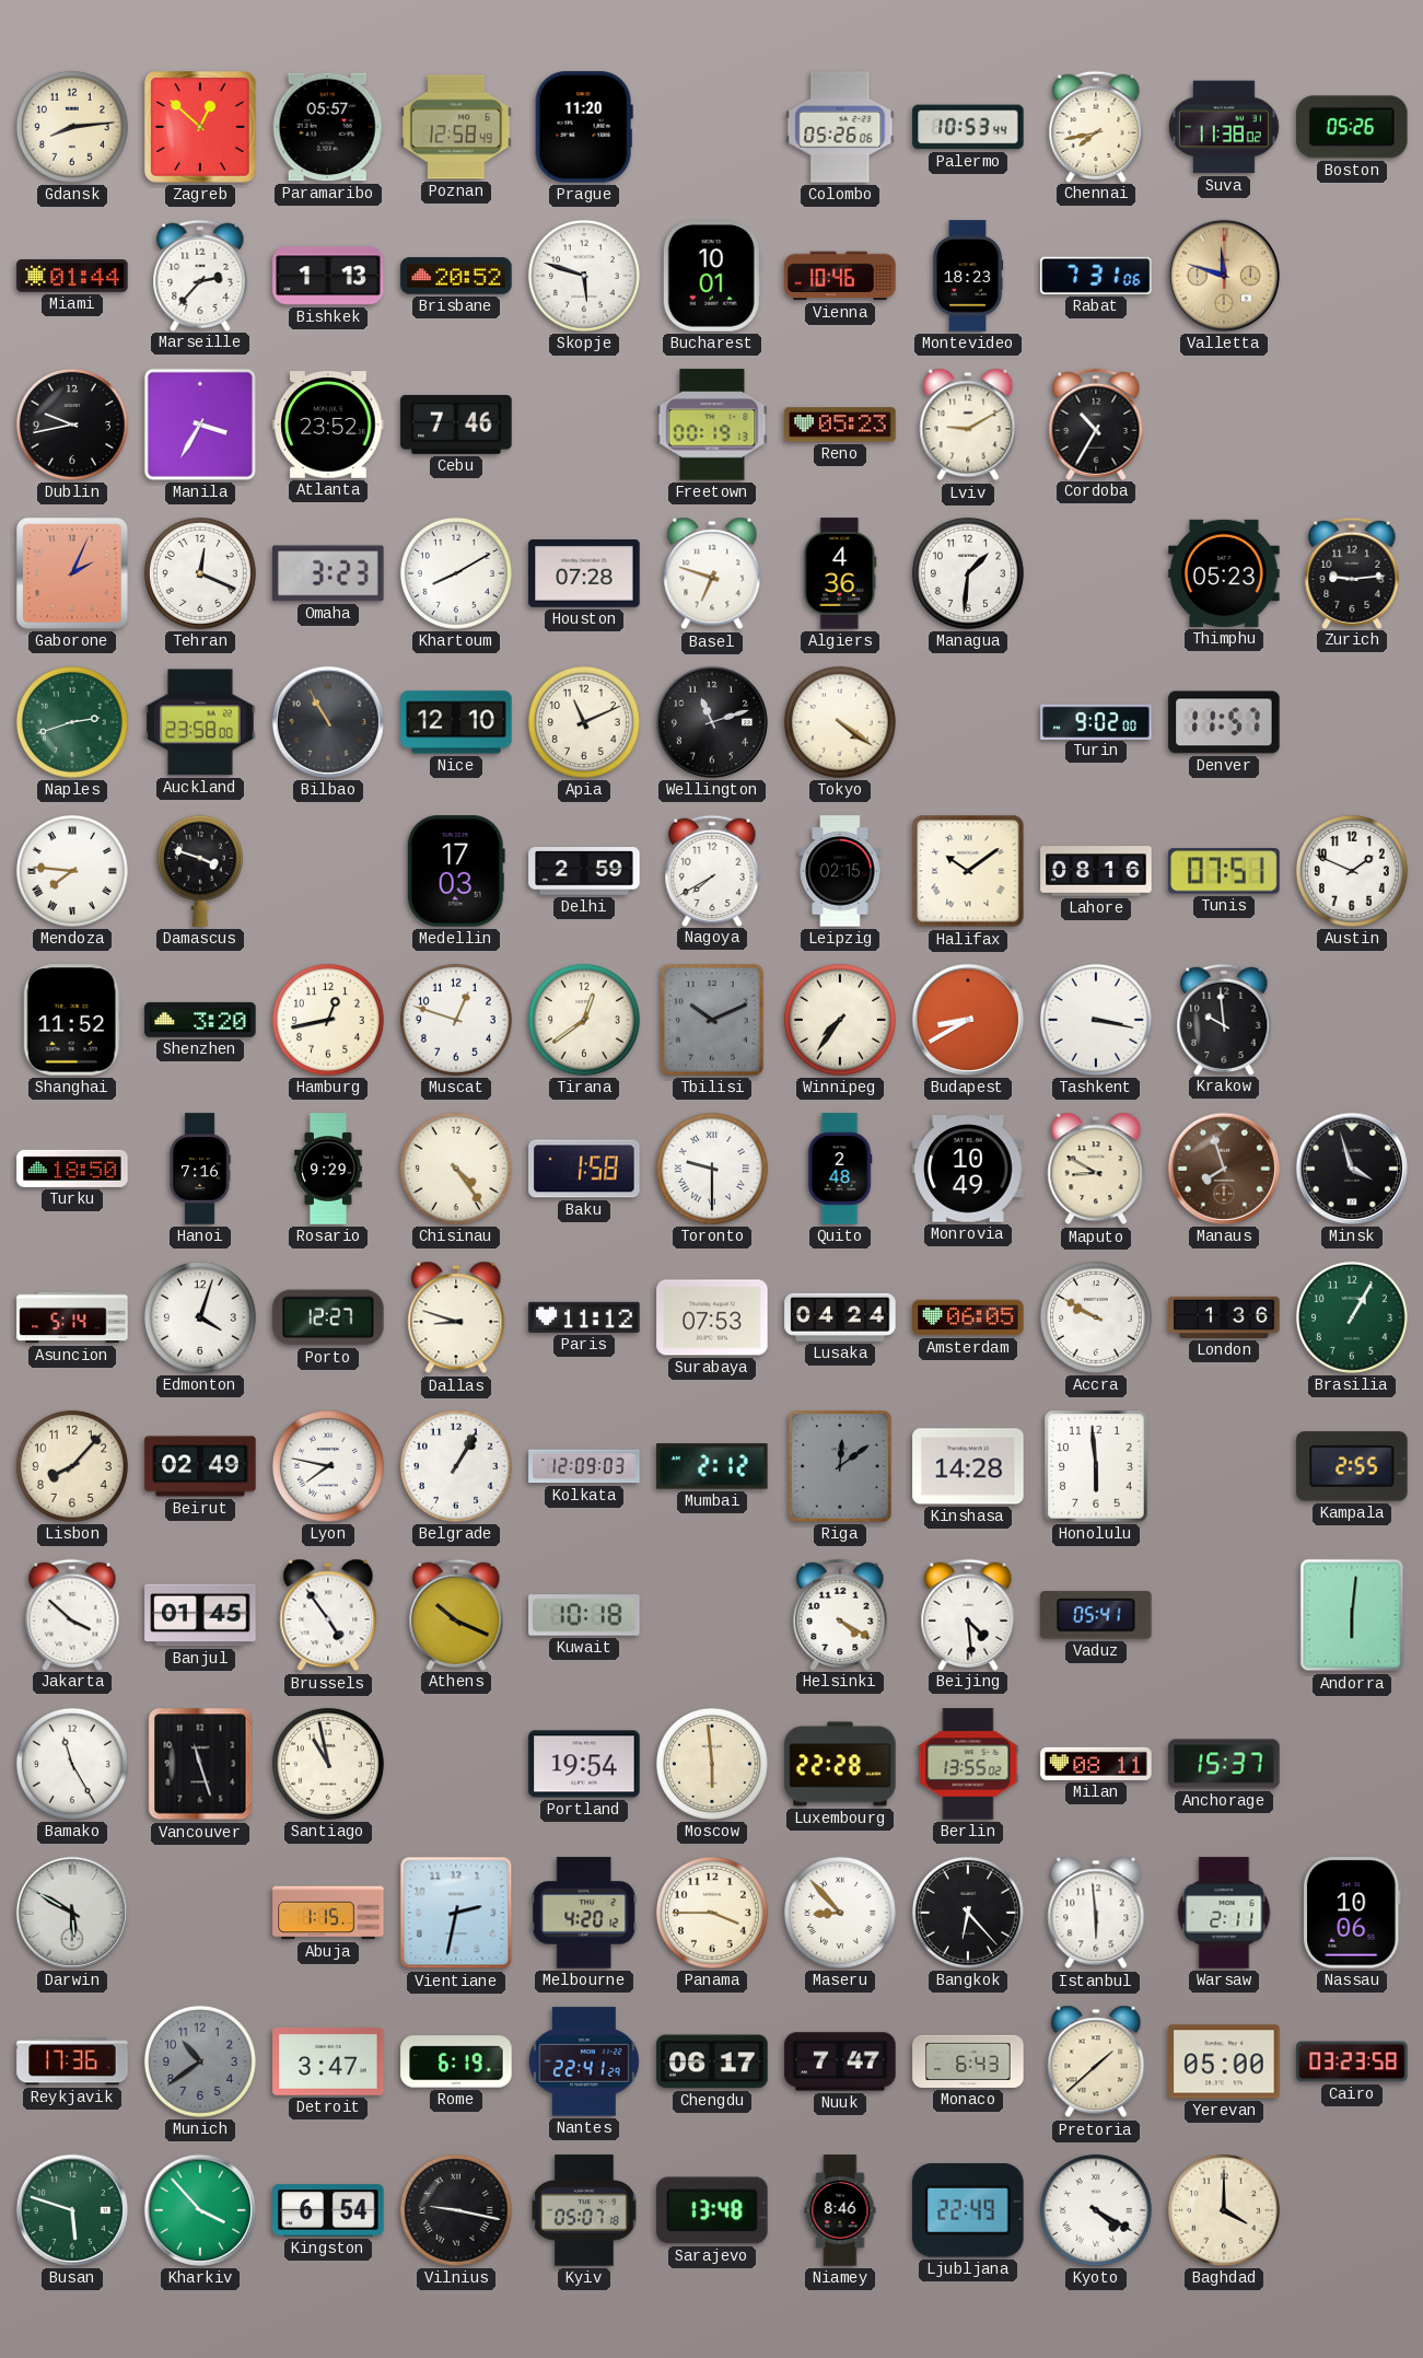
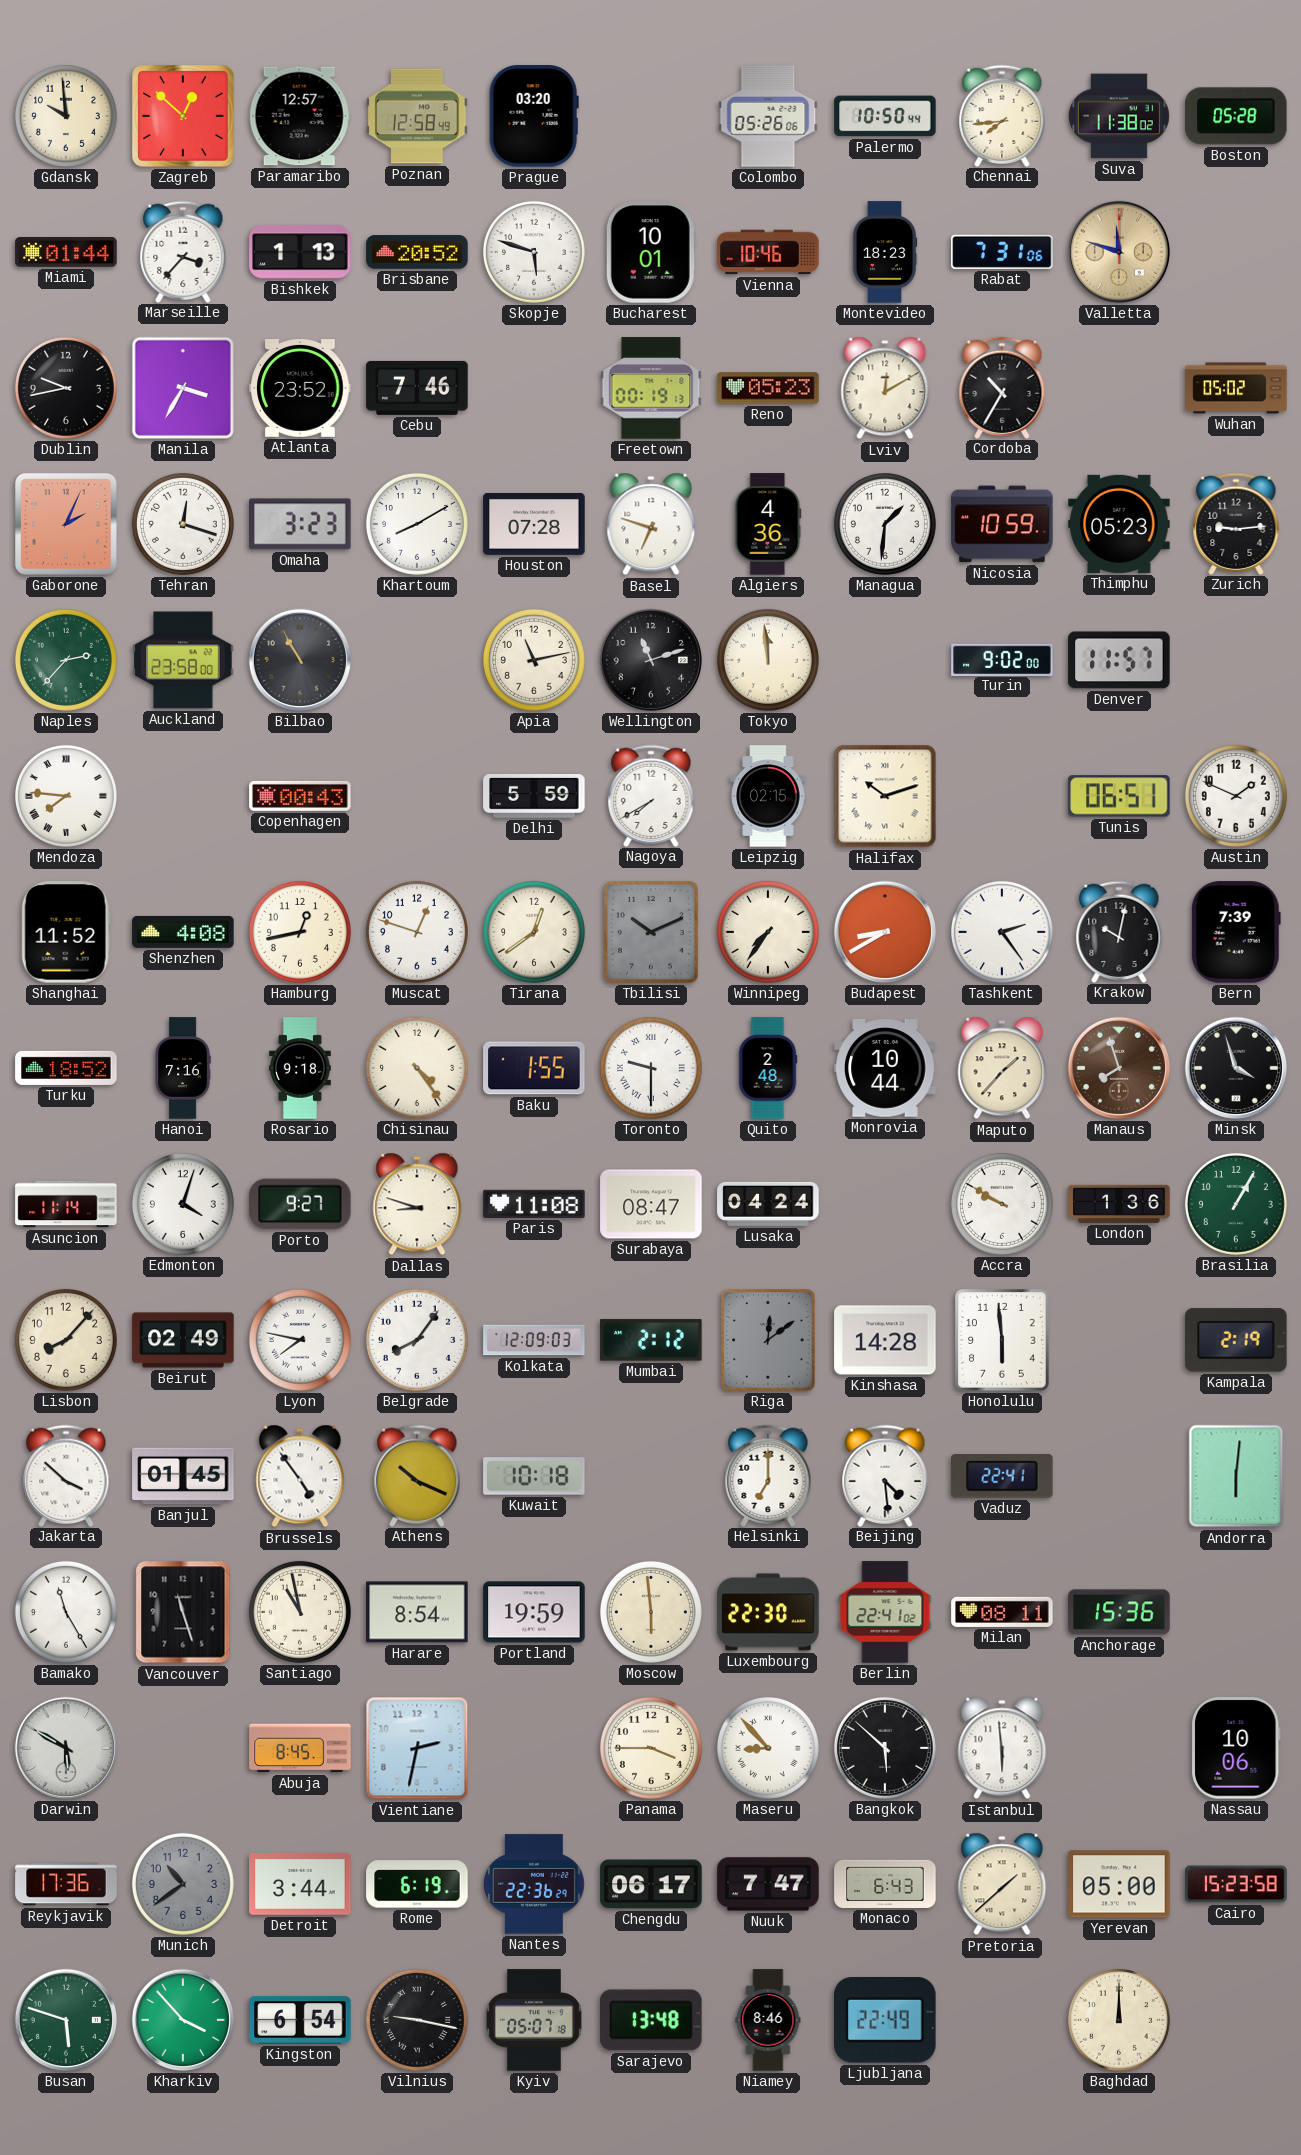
Gdansk: 8:14 -> 9:59 (66, 116)
Paramaribo: 05:57 -> 12:57 (300, 116)
Prague: 11:20 -> 03:20 (534, 116)
Palermo: 10:53 -> 10:50 (885, 116)
Chennai: 7:43 -> 7:44 (1002, 115)
Boston: 05:26 -> 05:28 (1236, 116)
Marseille: 2:37 -> 3:37 (183, 251)
Lviv: 9:10 -> 12:10 (885, 388)
Wuhan: none -> 05:02 (1236, 388)
Tehran: 12:19 -> 12:18 (183, 524)
Nicosia: none -> 10:59 (1002, 524)
Naples: 2:42 -> 2:37 (66, 660)
Nice: 12:10 -> none (456, 722)
Apia: 11:11 -> 11:13 (534, 660)
Tokyo: 4:21 -> 11:59 (768, 660)
Damascus: 3:48 -> none (200, 871)
Copenhagen: none -> 00:43 (300, 796)
Medellin: 17:03 -> none (456, 871)
Delhi: 2:59 -> 5:59 (534, 797)
Halifax: 10:09 -> 10:12 (885, 796)
Lahore: 08:16 -> none (1096, 871)
Tunis: 07:51 -> 06:51 (1119, 796)
Shenzhen: 3:20 -> 4:08 (183, 932)
Tashkent: 3:17 -> 2:24 (1002, 932)
Krakow: 9:59 -> 10:02 (1119, 931)
Bern: none -> 7:39 (1236, 932)
Turku: 18:50 -> 18:52 (66, 1068)
Rosario: 9:29 -> 9:18 (301, 1068)
Baku: 1:58 -> 1:55 (534, 1068)
Monrovia: 10:49 -> 10:44 (885, 1068)
Maputo: 8:50 -> 1:37 (1002, 1068)
Asuncion: 5:14 -> 11:14 (66, 1204)
Porto: 12:27 -> 9:27 (300, 1204)
Paris: 11:12 -> 11:08 (534, 1204)
Surabaya: 07:53 -> 08:47 (651, 1204)
Amsterdam: 06:05 -> none (968, 1317)
Belgrade: 1:05 -> 8:06 (417, 1340)
Kampala: 2:55 -> 2:19 (1236, 1340)
Helsinki: 4:20 -> 7:00 (768, 1475)
Vaduz: 05:41 -> 22:41 (1002, 1476)
Harare: none -> 8:54 (417, 1612)
Portland: 19:54 -> 19:59 (534, 1612)
Luxembourg: 22:28 -> 22:30 (768, 1612)
Berlin: 13:55 -> 22:41 (885, 1612)
Anchorage: 15:37 -> 15:36 (1119, 1612)
Abuja: 1:15 -> 8:45 (300, 1748)
Melbourne: 4:20 -> none (584, 1913)
Bangkok: 6:23 -> 5:52 (885, 1748)
Warsaw: 2:11 -> none (1224, 1913)
Detroit: 3:47 -> 3:44 (300, 1884)
Nantes: 22:41 -> 22:36 (534, 1884)
Cairo: 03:23 -> 15:23 (1236, 1884)
Kyoto: 4:20 -> none (1096, 2210)
Baghdad: 4:00 -> 12:00 (1119, 2020)
